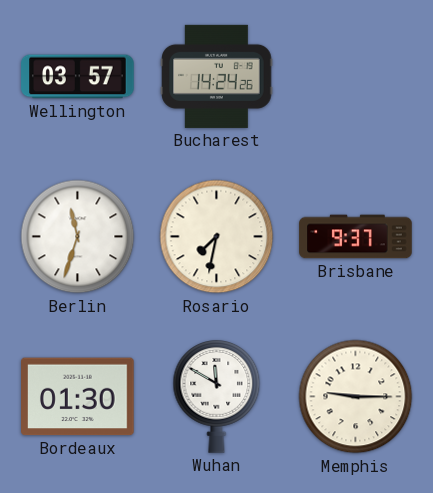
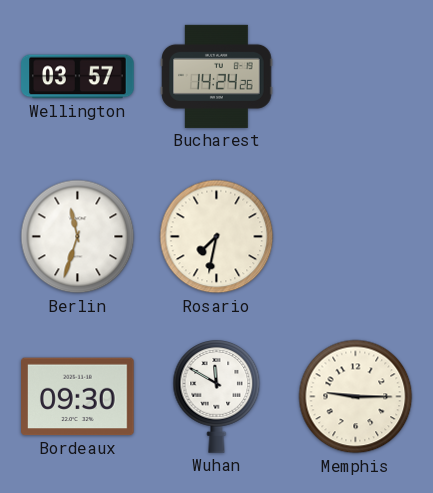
Brisbane: 9:37 -> none (356, 237)
Bordeaux: 01:30 -> 09:30 (78, 397)
